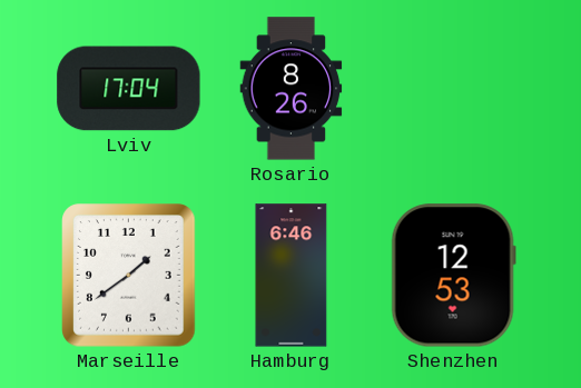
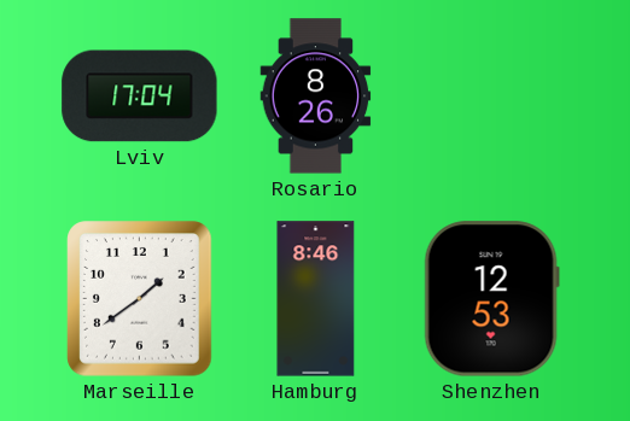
Hamburg: 6:46 -> 8:46 (316, 299)
